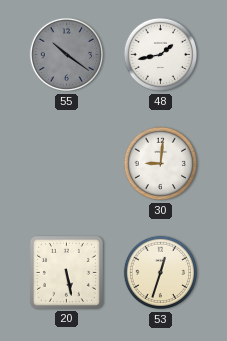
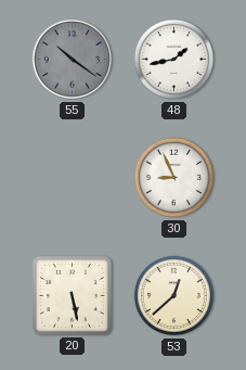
30: 9:01 -> 8:56 (174, 178)
53: 12:33 -> 12:38 (174, 296)
